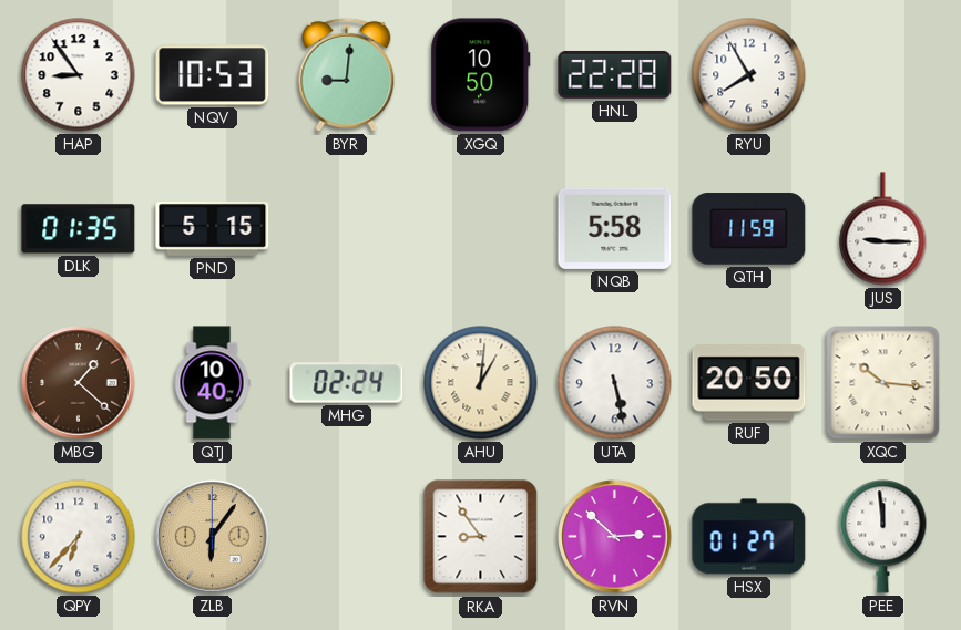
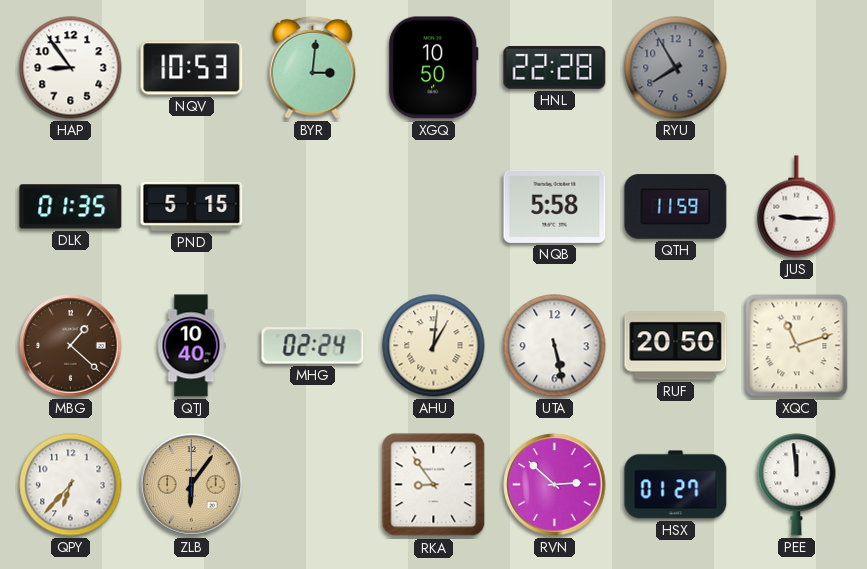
BYR: 9:01 -> 3:01 (313, 67)
RYU dial: white -> grey (676, 68)
XQC: 10:16 -> 11:12 (797, 346)
